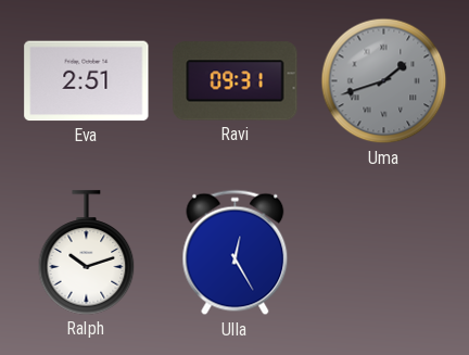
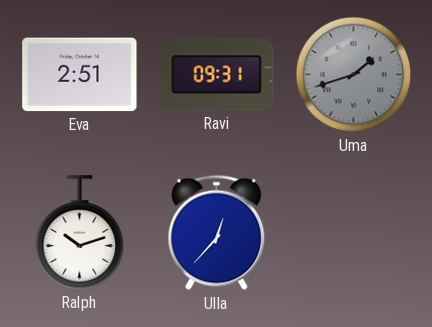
Ulla: 12:25 -> 12:37 (217, 233)
